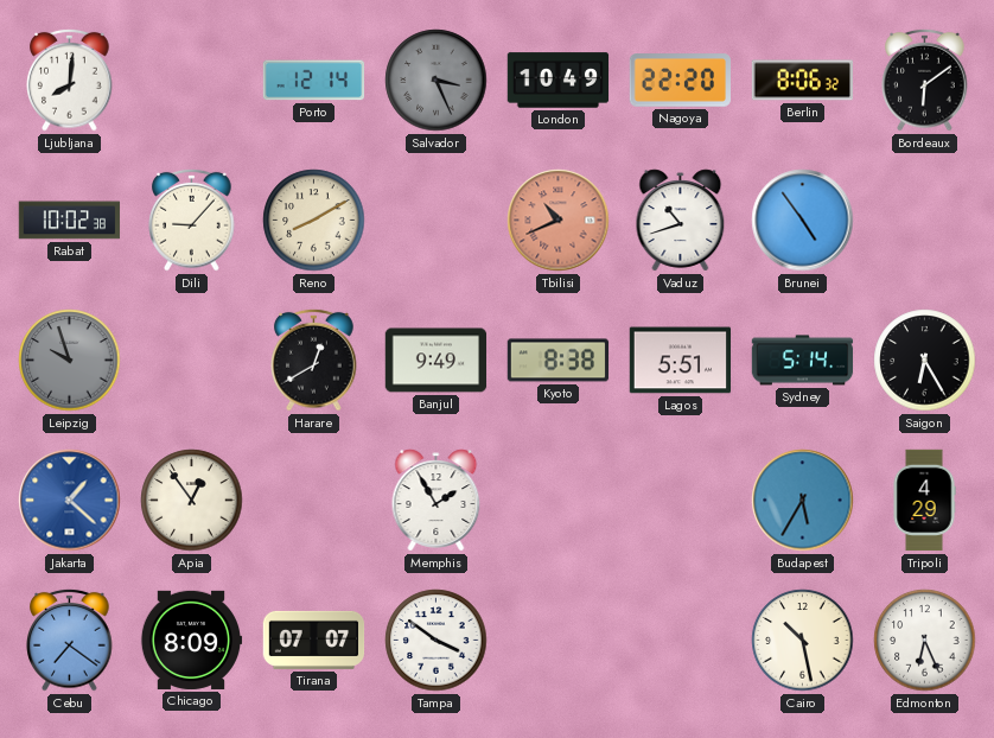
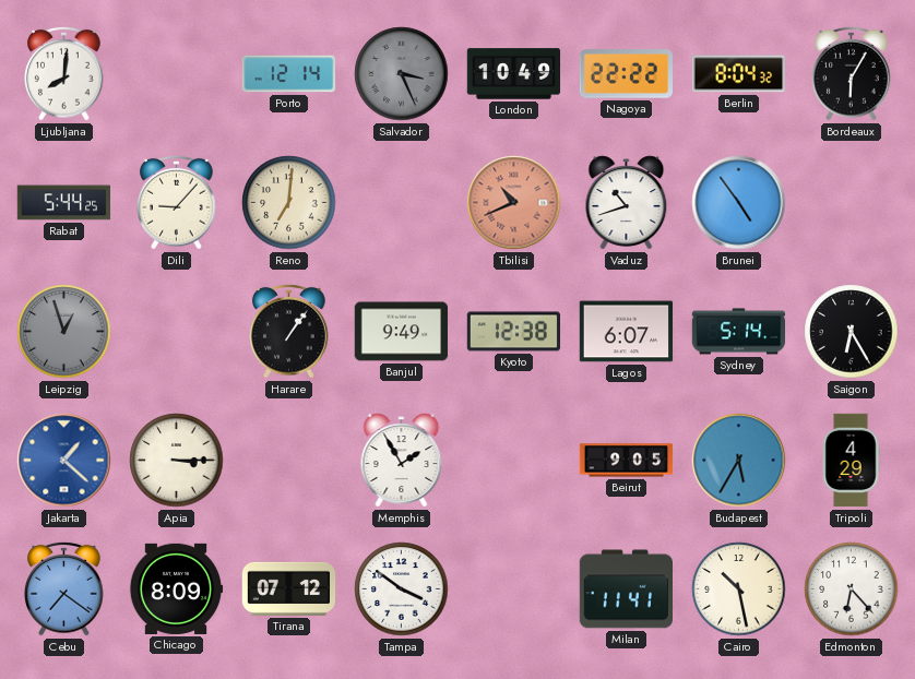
Nagoya: 22:20 -> 22:22 (627, 74)
Berlin: 8:06 -> 8:04 (738, 74)
Bordeaux: 6:09 -> 6:05 (852, 73)
Rabat: 10:02 -> 5:44 (64, 203)
Reno: 8:10 -> 7:01 (289, 203)
Leipzig: 9:57 -> 12:57 (64, 332)
Harare: 12:40 -> 1:06 (289, 331)
Kyoto: 8:38 -> 12:38 (514, 332)
Lagos: 5:51 -> 6:07 (627, 332)
Apia: 12:54 -> 3:15 (177, 461)
Beirut: none -> 9:05 (627, 461)
Tirana: 07:07 -> 07:12 (289, 588)
Milan: none -> 11:41 (627, 589)
Edmonton: 6:26 -> 6:23 (852, 589)
